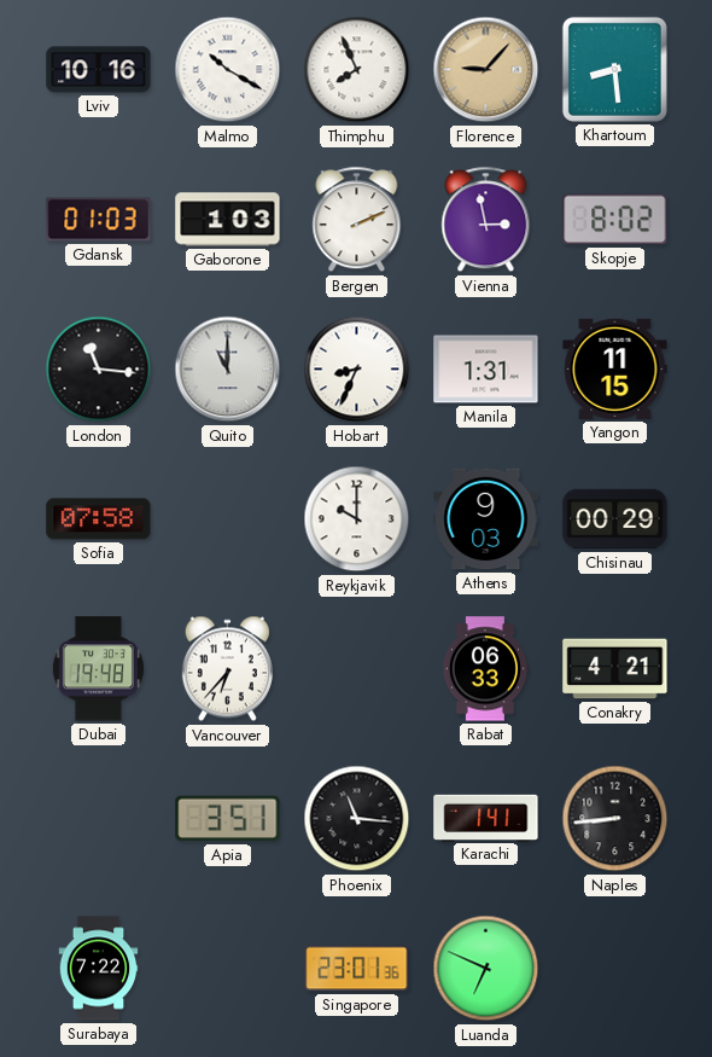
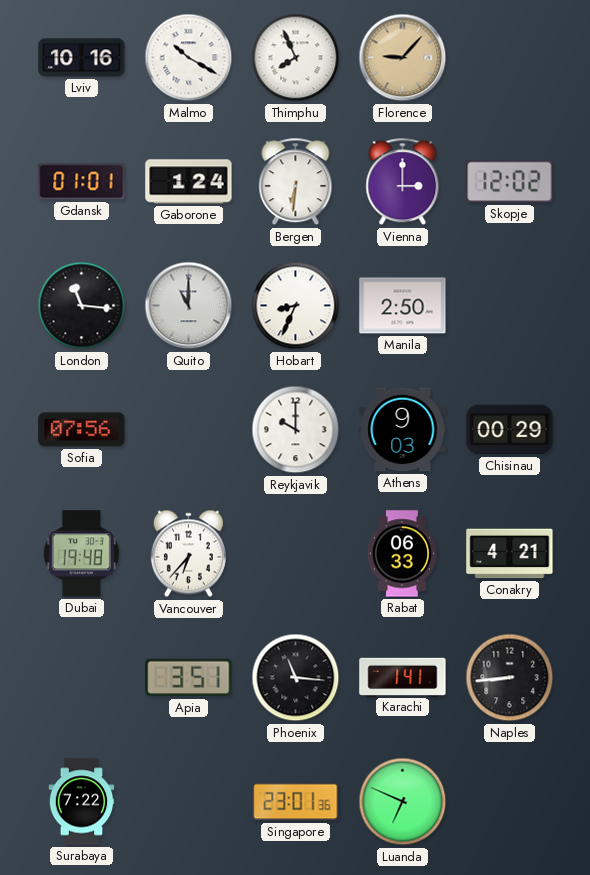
Khartoum: 8:29 -> none (614, 69)
Gdansk: 01:03 -> 01:01 (82, 182)
Gaborone: 1:03 -> 1:24 (189, 182)
Bergen: 2:11 -> 6:31 (296, 182)
Vienna: 2:58 -> 3:00 (403, 182)
Skopje: 8:02 -> 12:02 (510, 182)
Manila: 1:31 -> 2:50 (403, 306)
Yangon: 11:15 -> none (615, 368)
Sofia: 07:58 -> 07:56 (82, 430)
